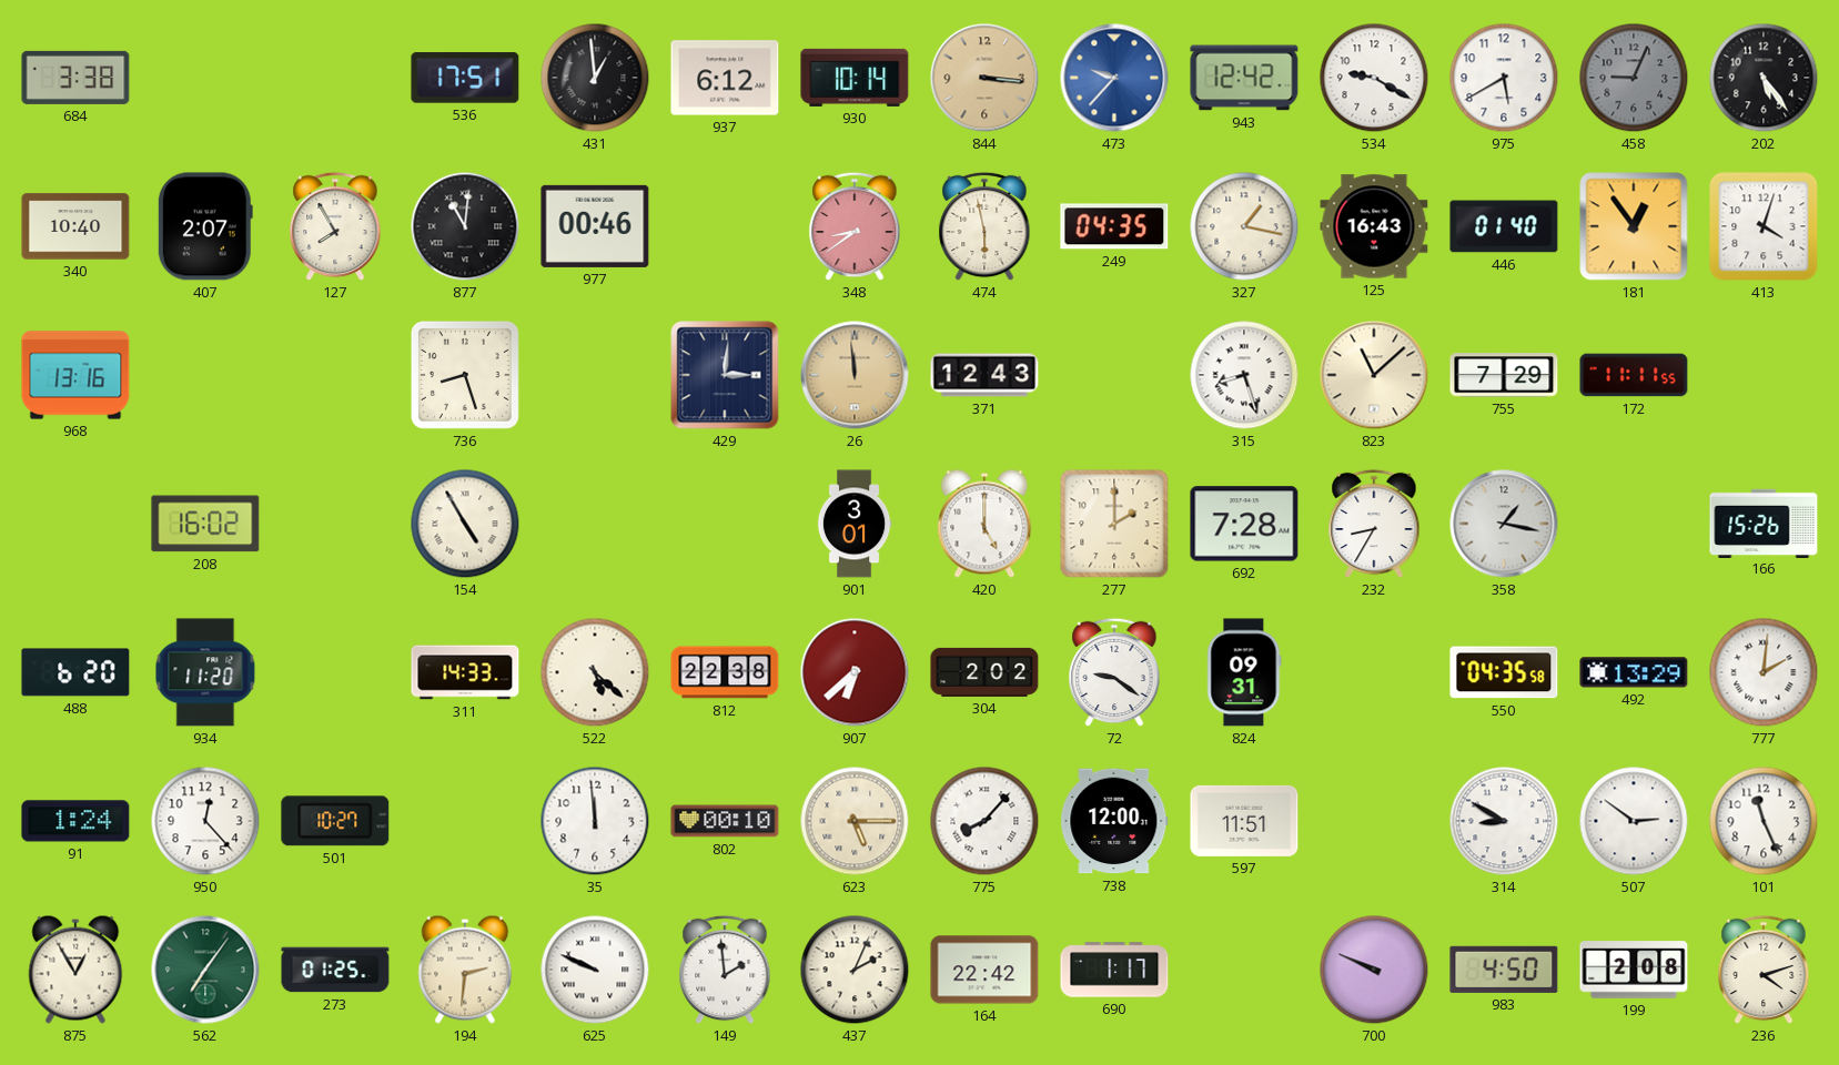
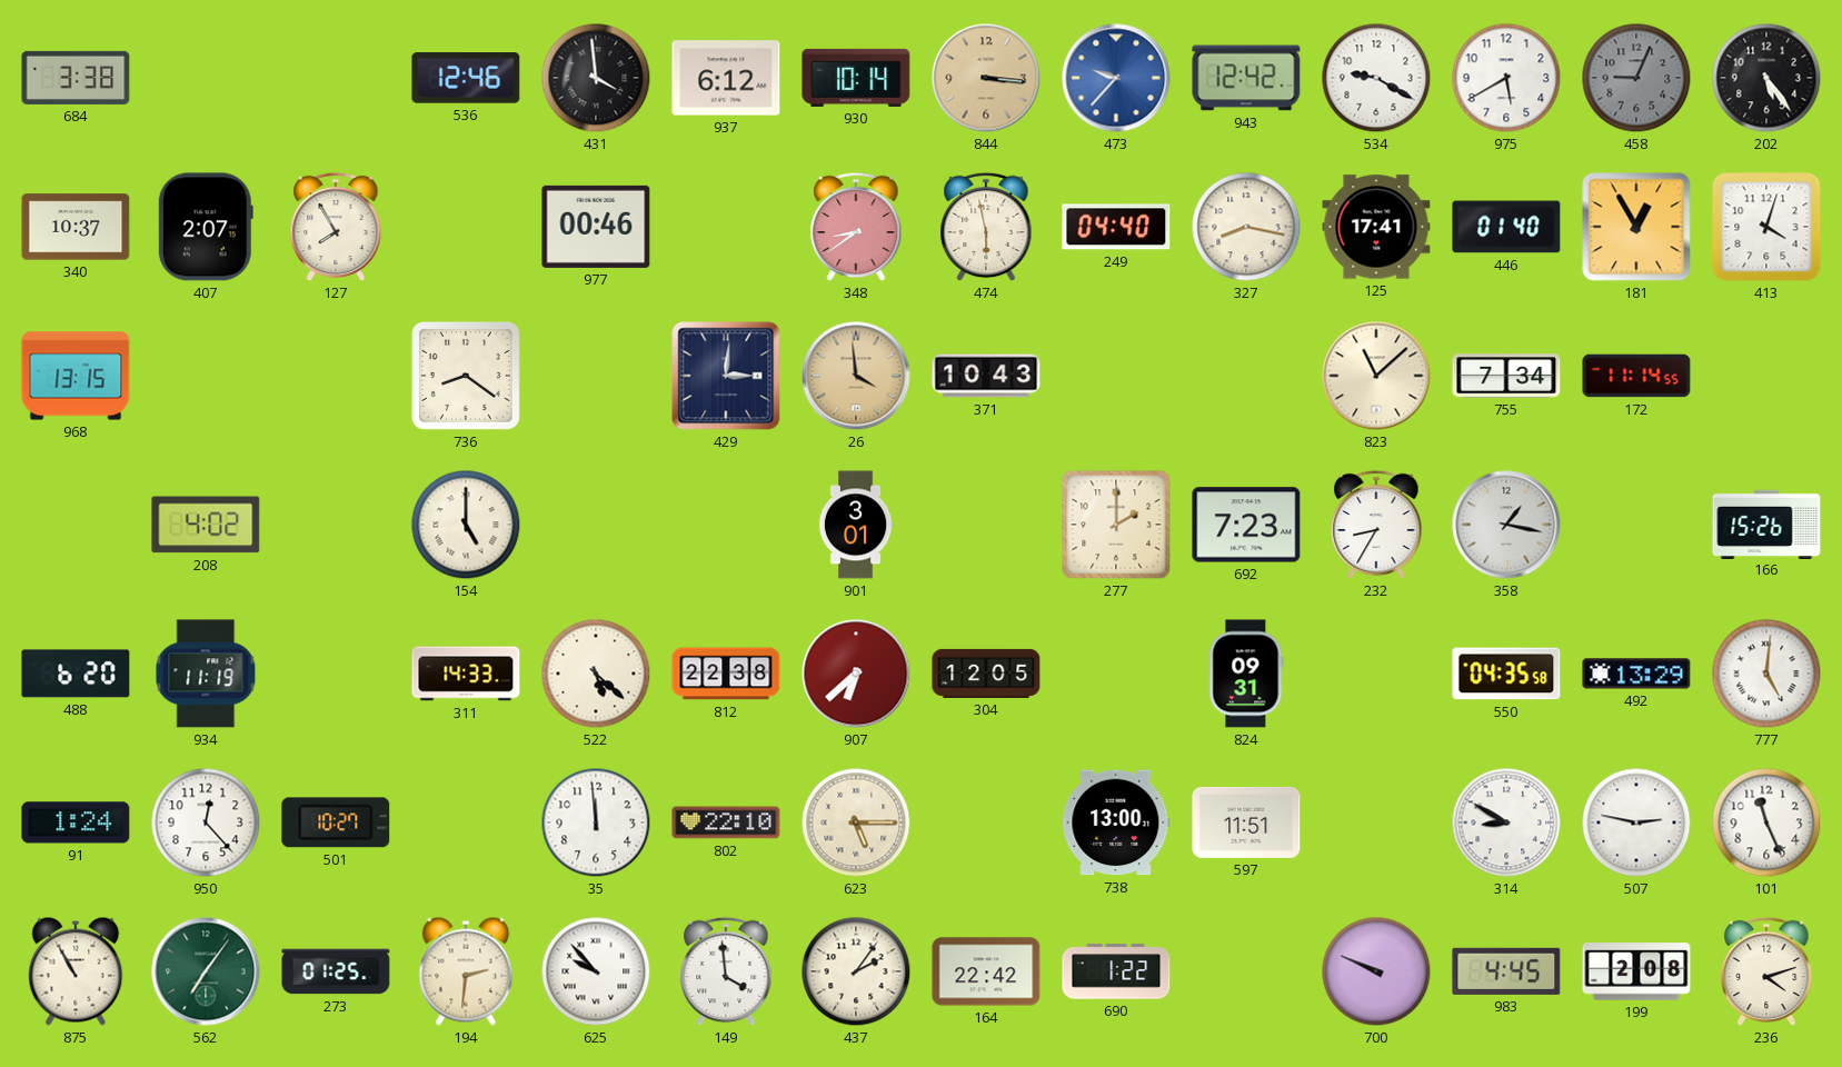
536: 17:51 -> 12:46 (466, 78)
431: 12:59 -> 3:59 (596, 78)
340: 10:40 -> 10:37 (76, 227)
877: 11:01 -> none (465, 226)
249: 04:35 -> 04:40 (1116, 227)
327: 1:17 -> 8:17 (1246, 227)
125: 16:43 -> 17:41 (1376, 227)
181: 12:54 -> 12:55 (1636, 227)
968: 13:16 -> 13:15 (76, 376)
736: 8:27 -> 8:21 (466, 376)
26: 11:59 -> 3:59 (856, 376)
371: 12:43 -> 10:43 (986, 376)
315: 8:27 -> none (1244, 375)
755: 7:29 -> 7:34 (1506, 376)
172: 11:11 -> 11:14 (1636, 376)
208: 16:02 -> 4:02 (206, 525)
154: 4:55 -> 5:00 (466, 525)
420: 5:00 -> none (984, 524)
692: 7:28 -> 7:23 (1246, 525)
934: 11:20 -> 11:19 (206, 674)
304: 2:02 -> 12:05 (986, 674)
72: 9:21 -> none (1114, 672)
777: 2:01 -> 5:01 (1766, 674)
802: 00:10 -> 22:10 (726, 822)
775: 8:07 -> none (984, 821)
738: 12:00 -> 13:00 (1116, 822)
507: 2:51 -> 2:47 (1636, 822)
875: 12:55 -> 10:55 (76, 971)
625: 9:49 -> 9:53 (596, 971)
149: 1:59 -> 3:59 (726, 971)
437: 2:04 -> 2:06 (856, 971)
690: 1:17 -> 1:22 (1116, 971)
983: 4:50 -> 4:45 (1506, 971)
